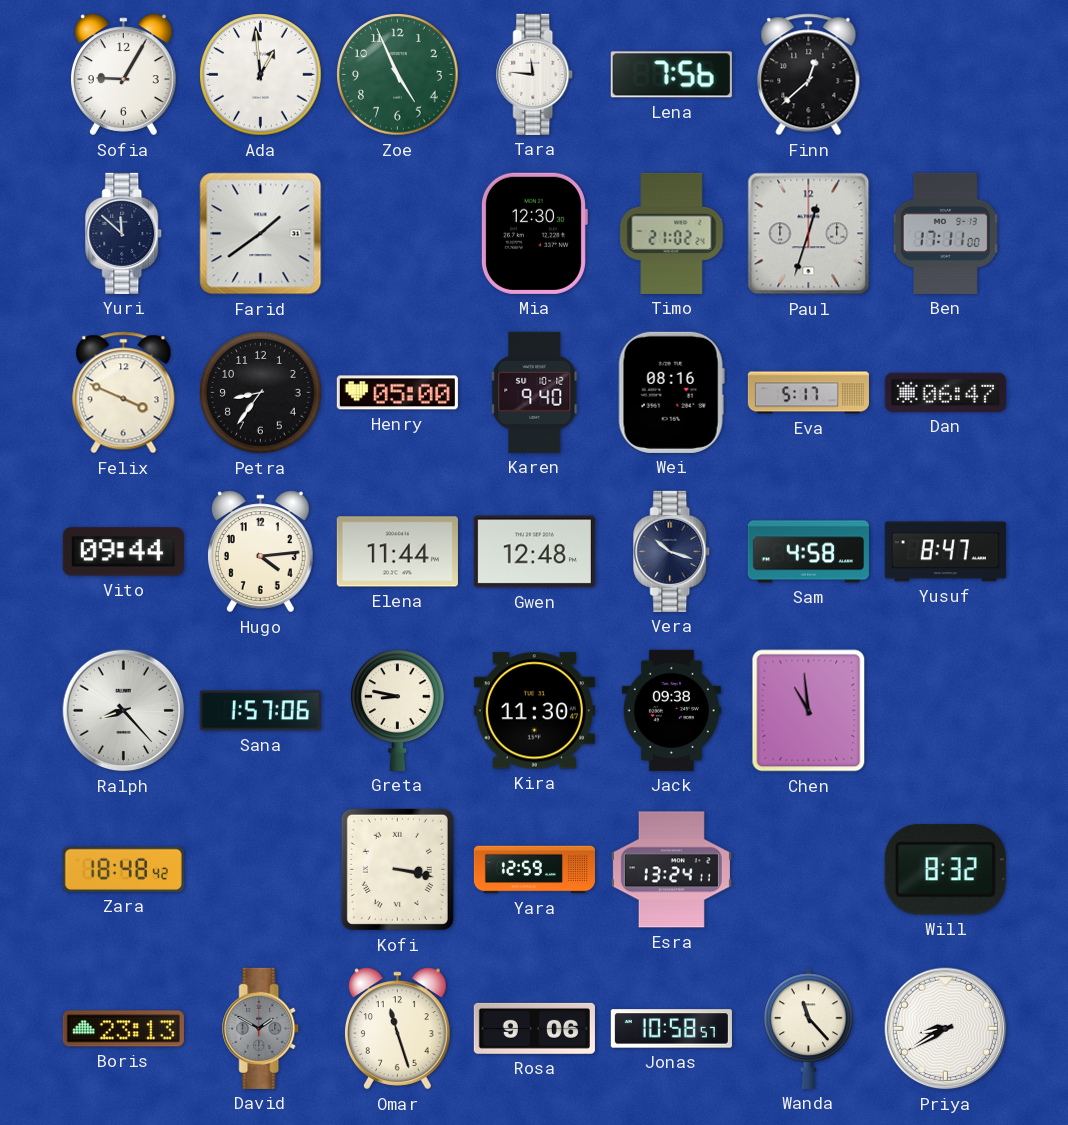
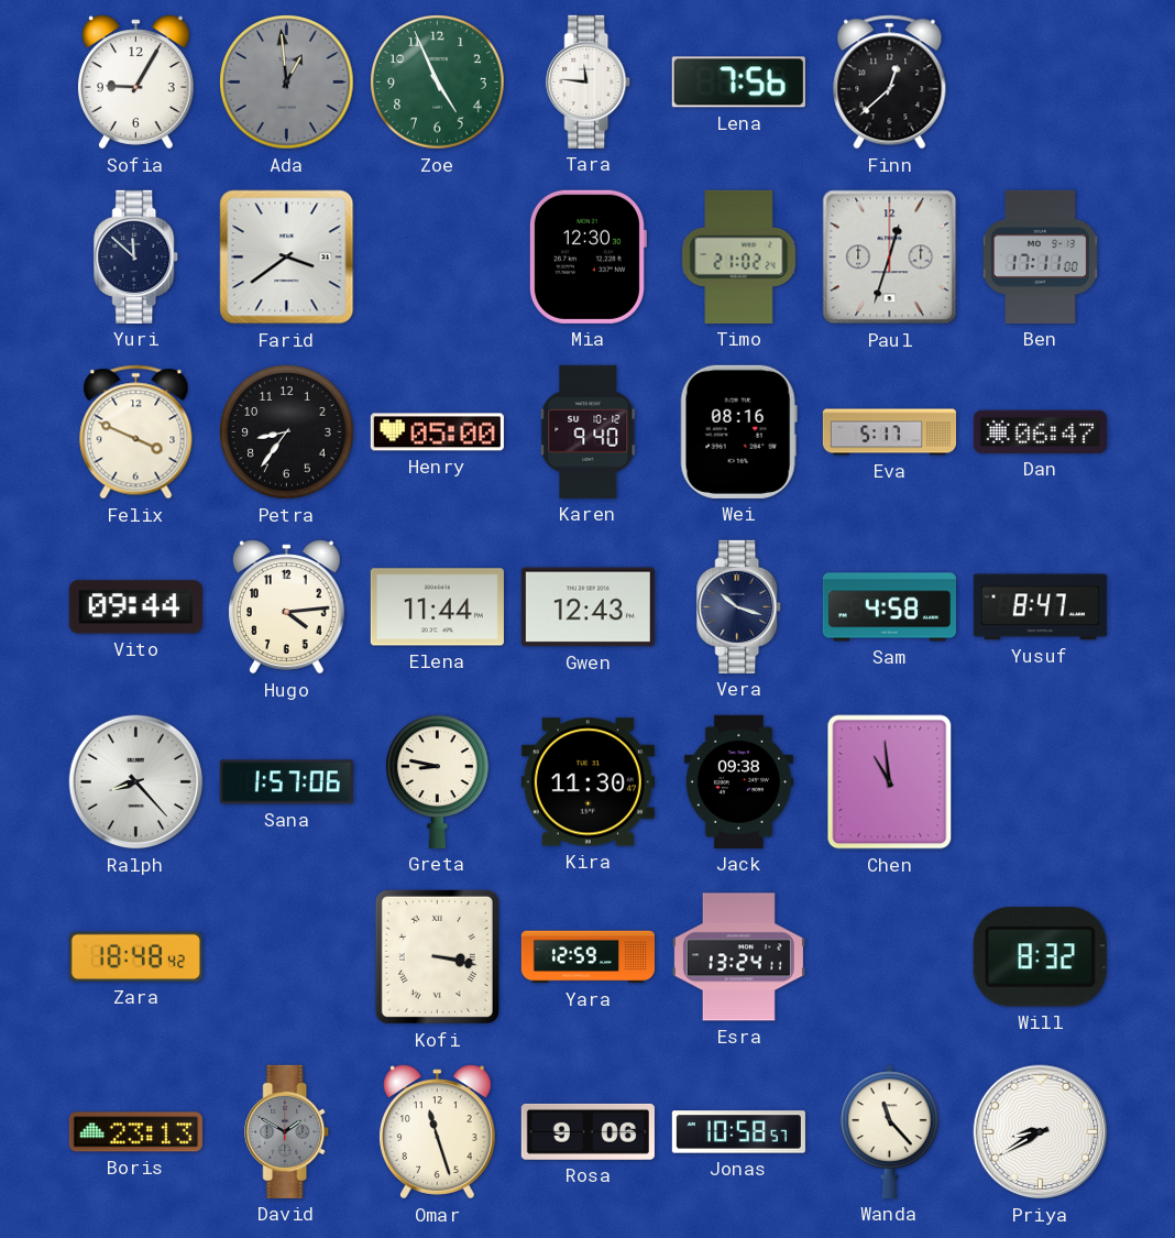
Ada dial: white -> grey (287, 83)
Farid: 1:39 -> 3:39 (287, 258)
Gwen: 12:48 -> 12:43 (587, 607)
